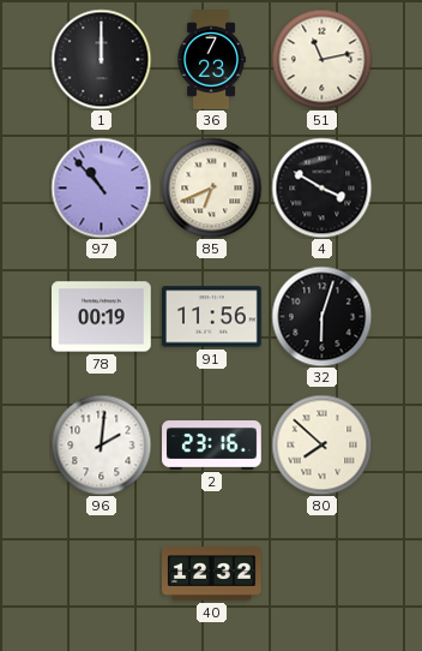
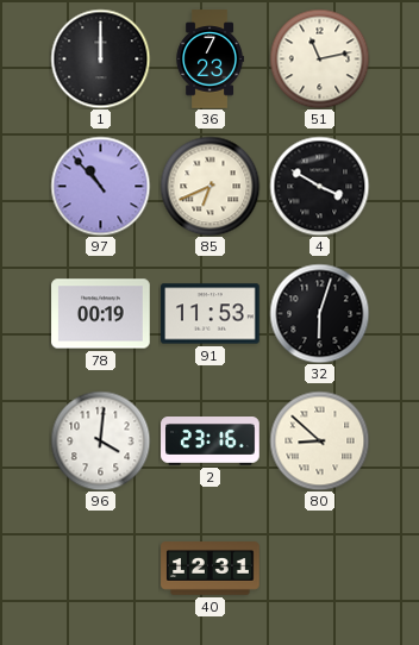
91: 11:56 -> 11:53 (211, 314)
96: 2:01 -> 4:01 (100, 440)
80: 7:52 -> 8:52 (319, 440)
40: 12:32 -> 12:31 (211, 569)
